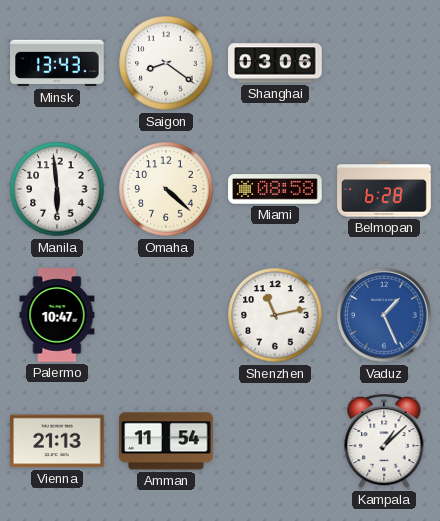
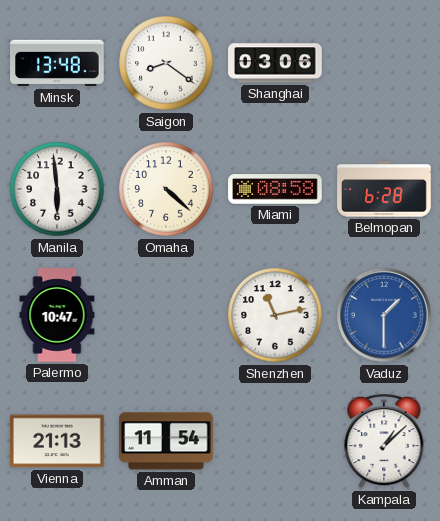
Minsk: 13:43 -> 13:48 (57, 63)
Vaduz: 1:26 -> 1:30 (384, 315)
